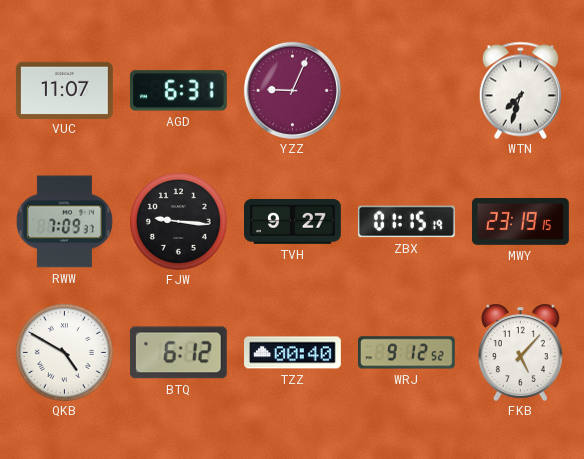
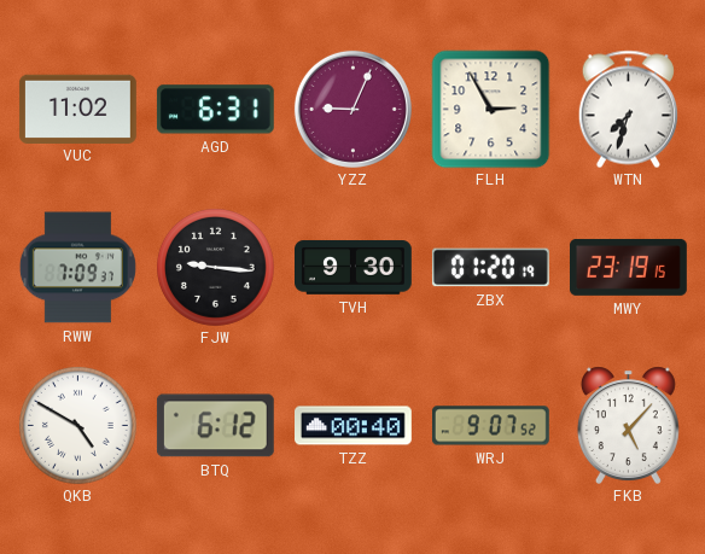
VUC: 11:07 -> 11:02 (78, 109)
FLH: none -> 2:55 (490, 109)
TVH: 9:27 -> 9:30 (354, 268)
ZBX: 01:15 -> 01:20 (490, 268)
WRJ: 9:12 -> 9:07 (490, 426)
